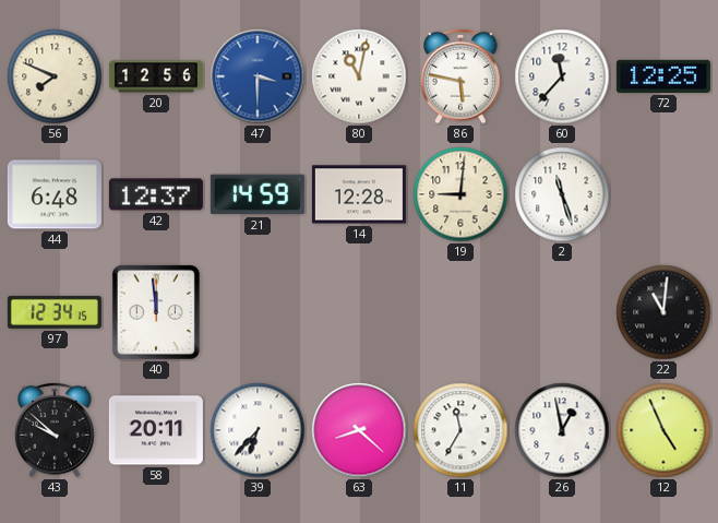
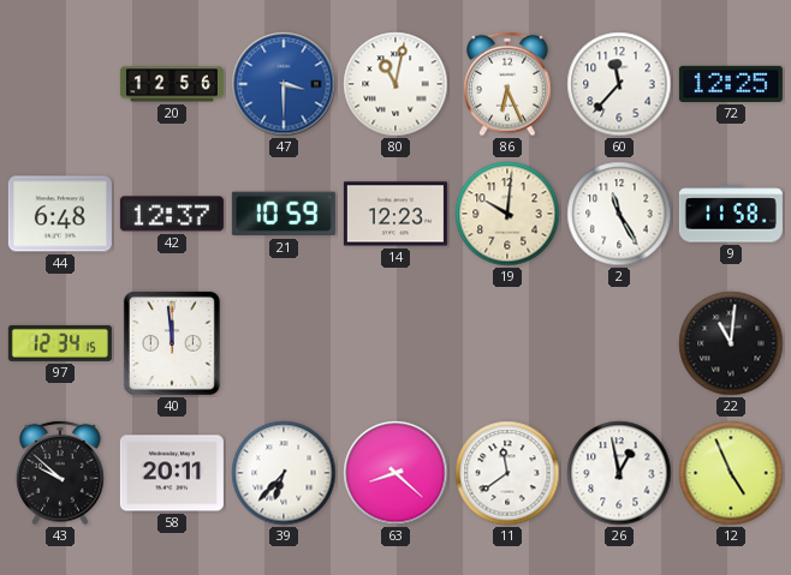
56: 7:49 -> none (55, 76)
86: 5:47 -> 6:26 (507, 84)
21: 14:59 -> 10:59 (284, 214)
14: 12:28 -> 12:23 (395, 214)
19: 9:01 -> 10:01 (507, 214)
2: 11:27 -> 11:25 (619, 214)
9: none -> 11:58 (731, 214)
11: 11:35 -> 11:39 (507, 473)
